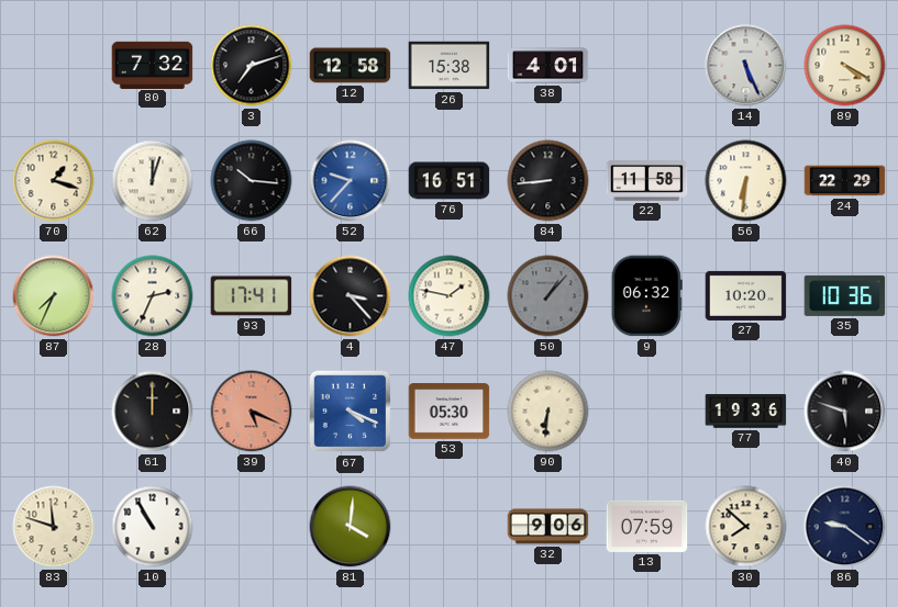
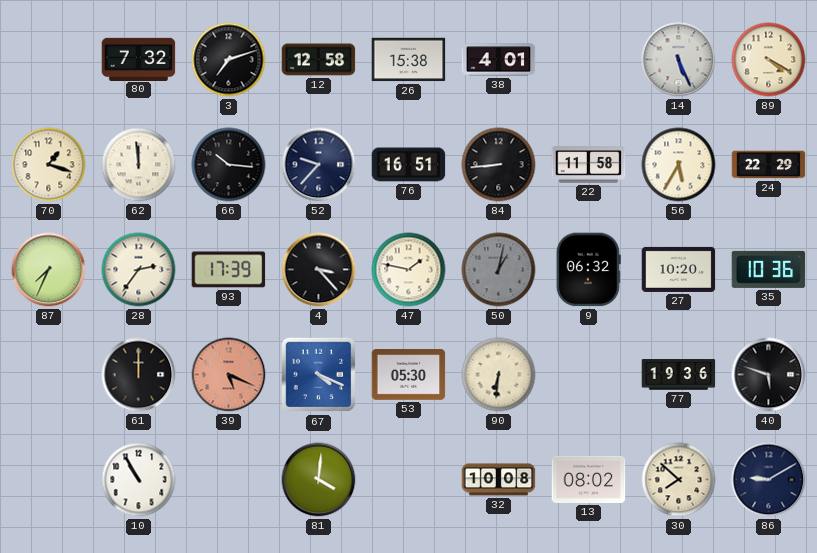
62: 12:03 -> 11:59 (139, 165)
52 dial: blue -> navy (319, 165)
56: 6:31 -> 5:35 (679, 165)
28: 2:34 -> 2:36 (139, 270)
93: 17:41 -> 17:39 (229, 270)
50: 1:07 -> 1:02 (499, 270)
83: 11:48 -> none (54, 527)
32: 9:06 -> 10:08 (499, 480)
13: 07:59 -> 08:02 (589, 479)
86: 9:21 -> 9:10 (769, 480)
